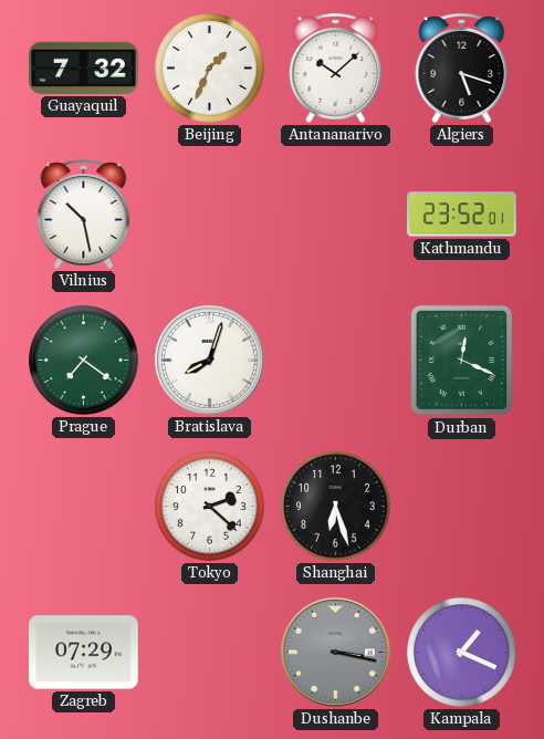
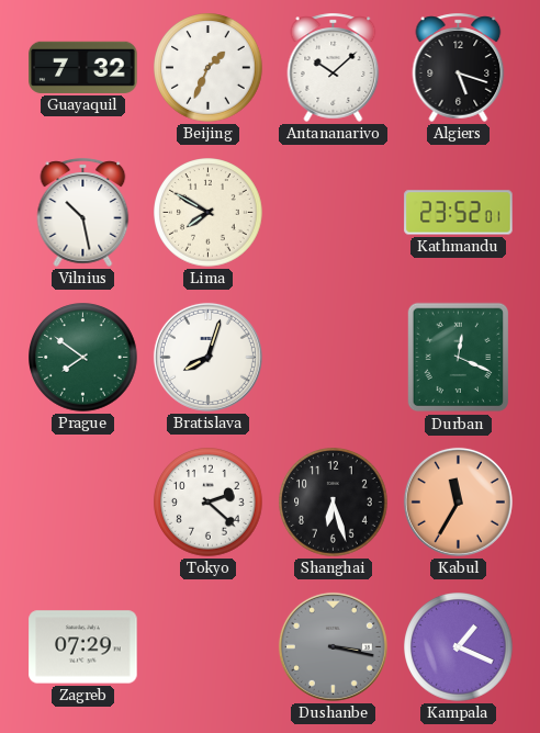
Lima: none -> 7:50 (209, 213)
Prague: 7:21 -> 7:51 (83, 358)
Kabul: none -> 11:35 (458, 501)
